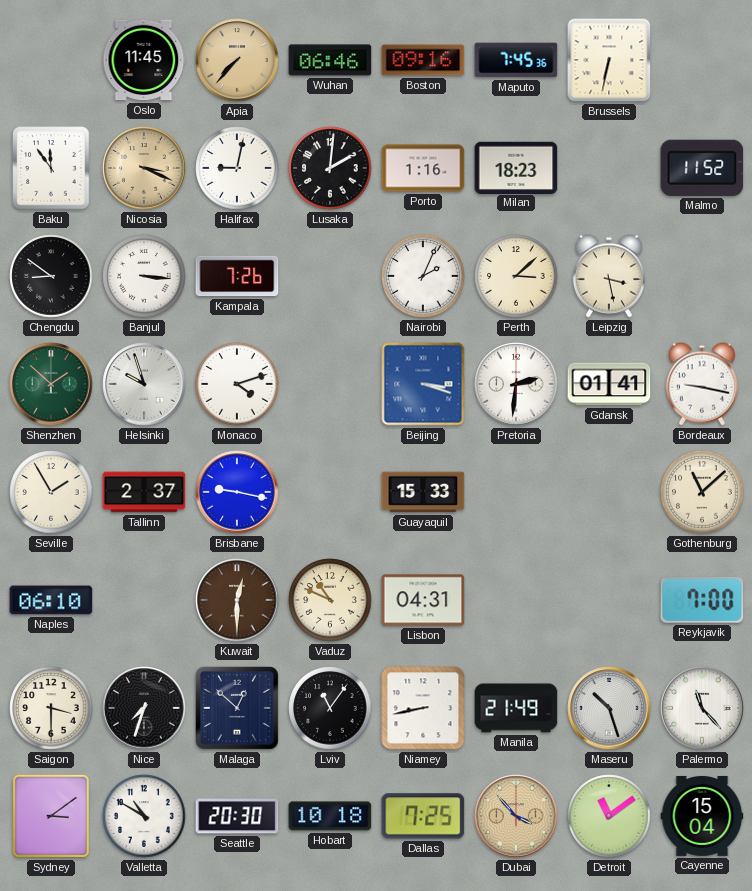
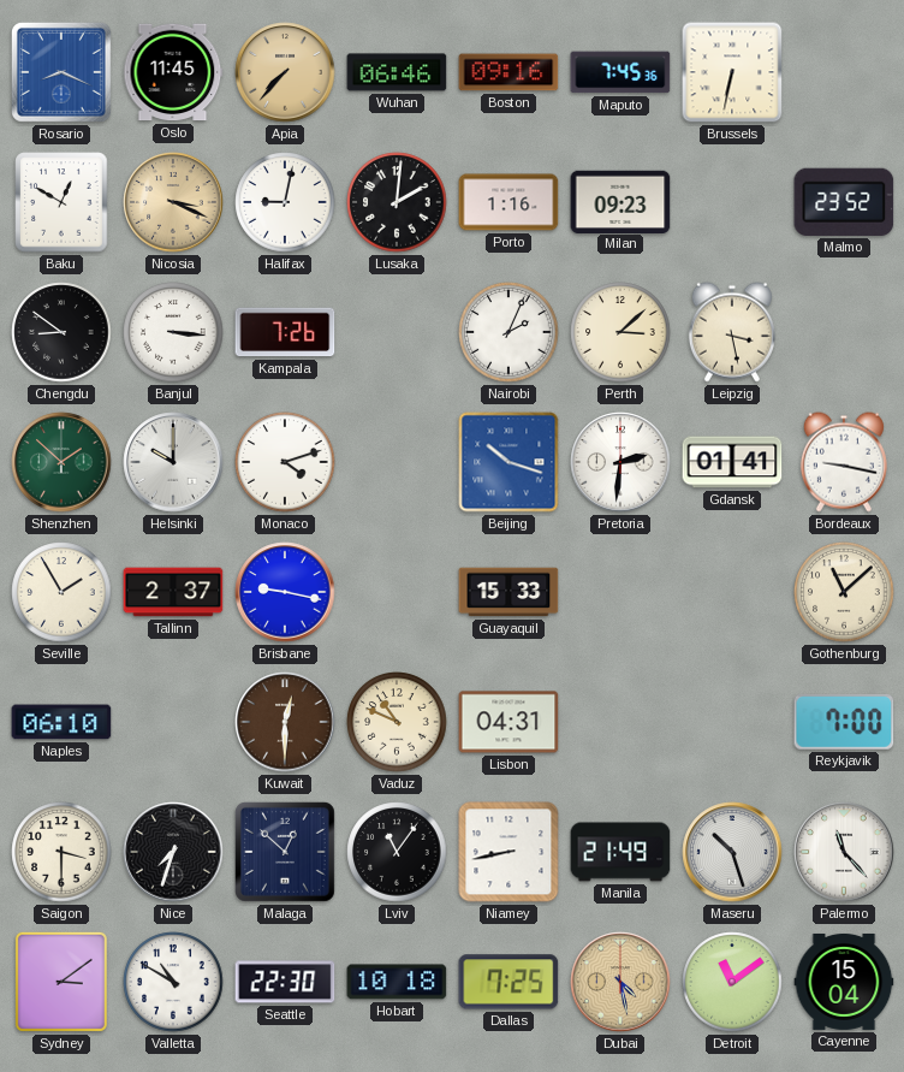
Rosario: none -> 8:19 (61, 72)
Baku: 11:54 -> 12:50 (61, 202)
Milan: 18:23 -> 09:23 (620, 201)
Malmo: 11:52 -> 23:52 (844, 202)
Helsinki: 9:57 -> 10:00 (173, 462)
Beijing: 3:18 -> 10:18 (508, 462)
Seattle: 20:30 -> 22:30 (285, 982)
Dubai: 3:53 -> 4:28 (620, 982)
